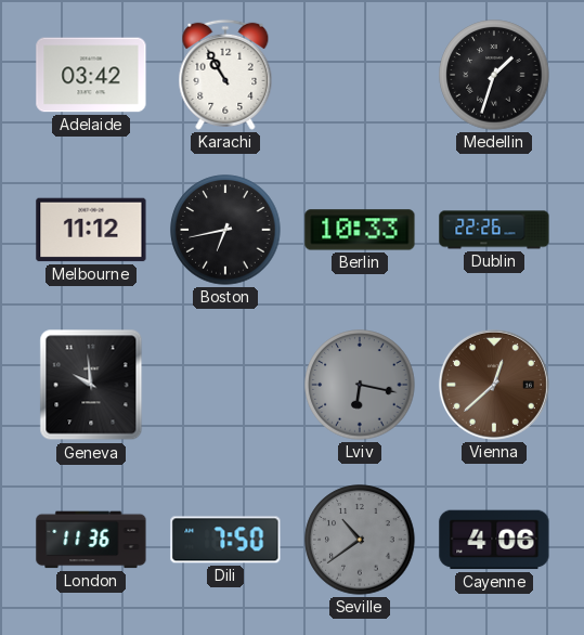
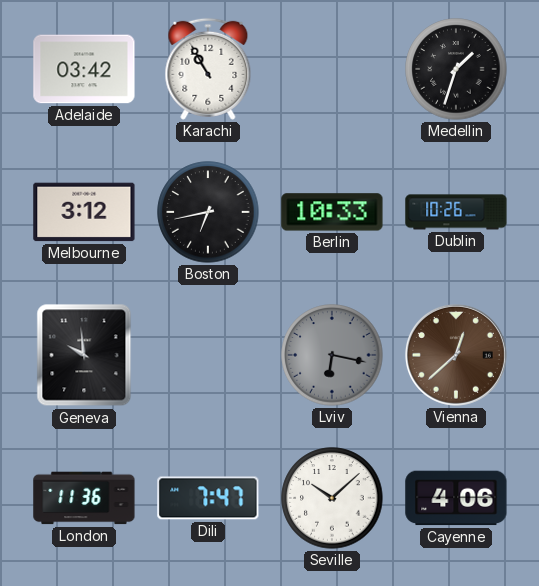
Melbourne: 11:12 -> 3:12 (84, 212)
Dublin: 22:26 -> 10:26 (456, 212)
Dili: 7:50 -> 7:47 (208, 498)
Seville: 10:39 -> 10:08 (332, 498)
Seville dial: grey -> white (332, 498)
